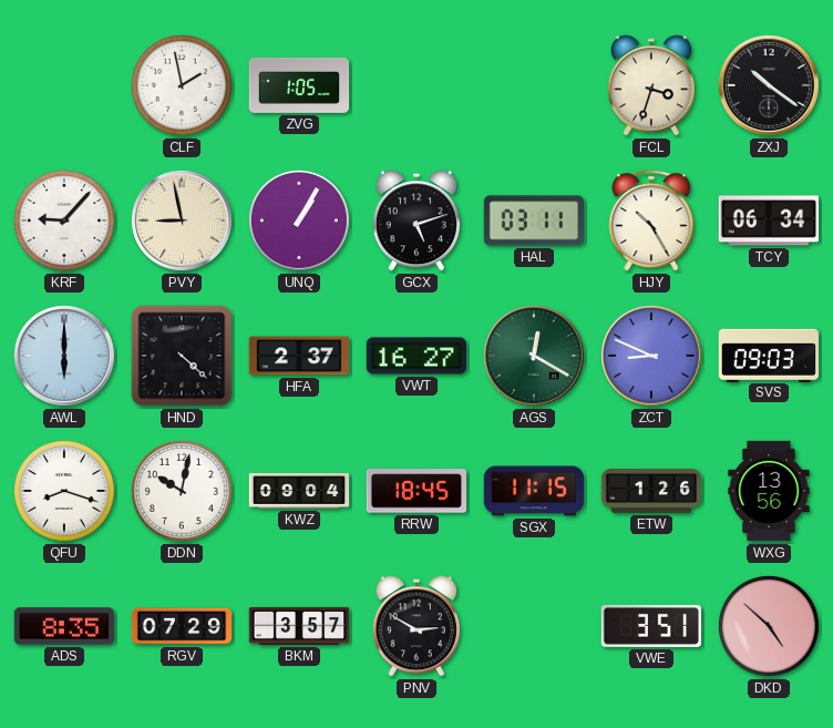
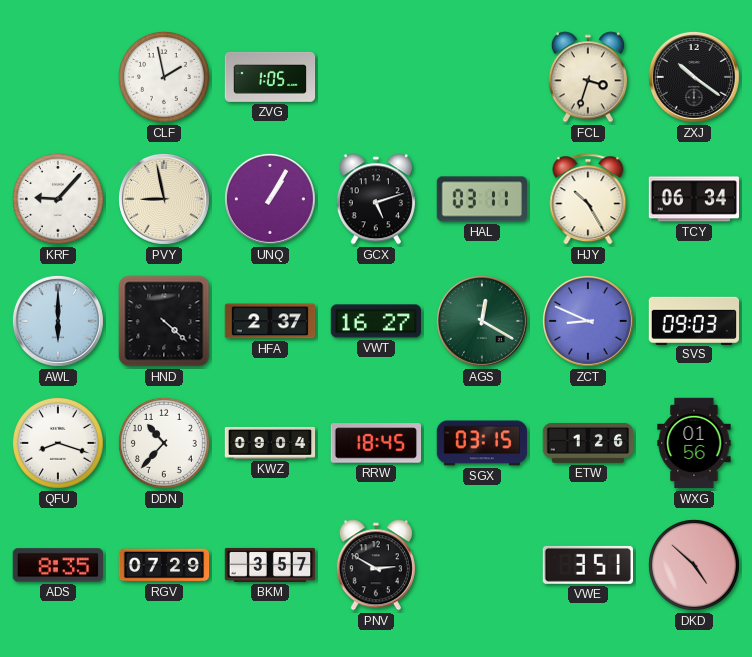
DDN: 10:02 -> 10:37 (164, 443)
SGX: 11:15 -> 03:15 (482, 443)
WXG: 13:56 -> 01:56 (694, 443)
